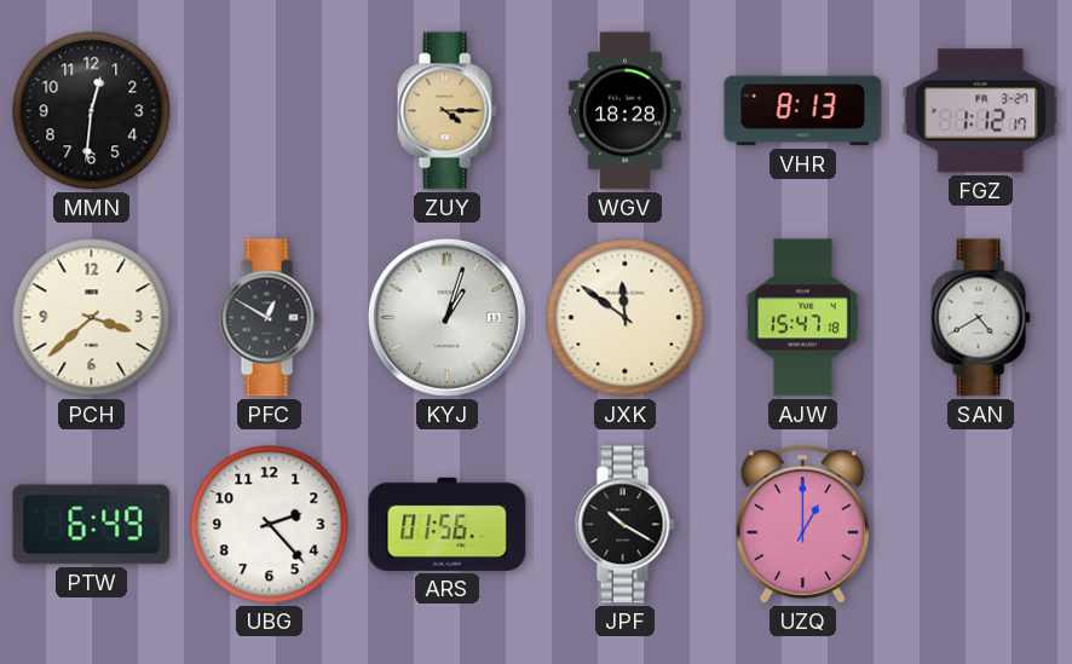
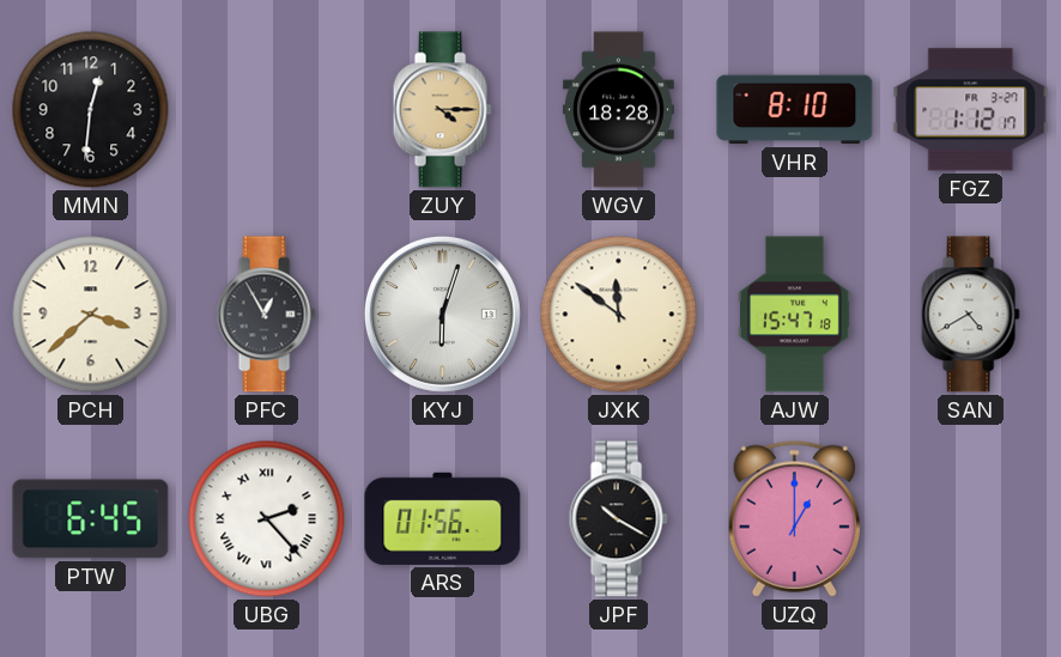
VHR: 8:13 -> 8:10 (795, 110)
PFC: 12:50 -> 12:55 (266, 315)
KYJ: 1:03 -> 6:03 (442, 314)
PTW: 6:49 -> 6:45 (91, 519)
UBG numerals: Arabic -> Roman (267, 519)
